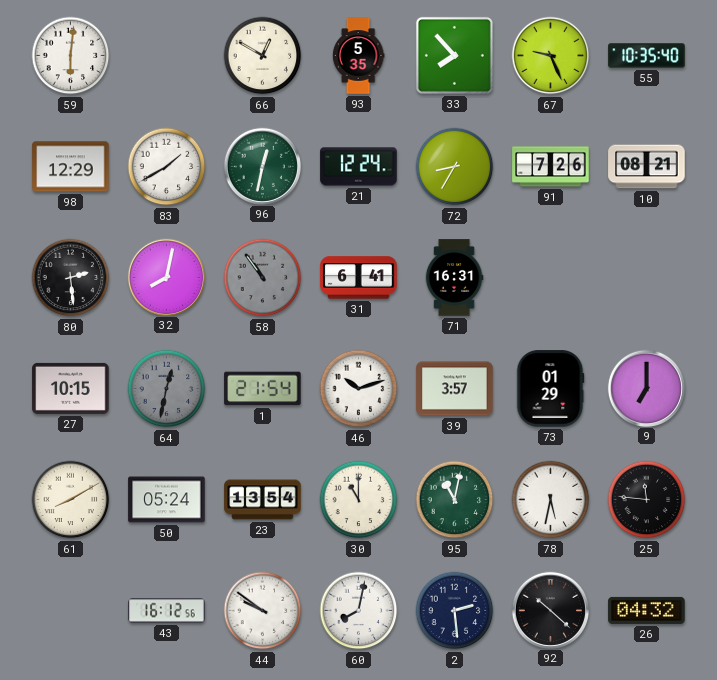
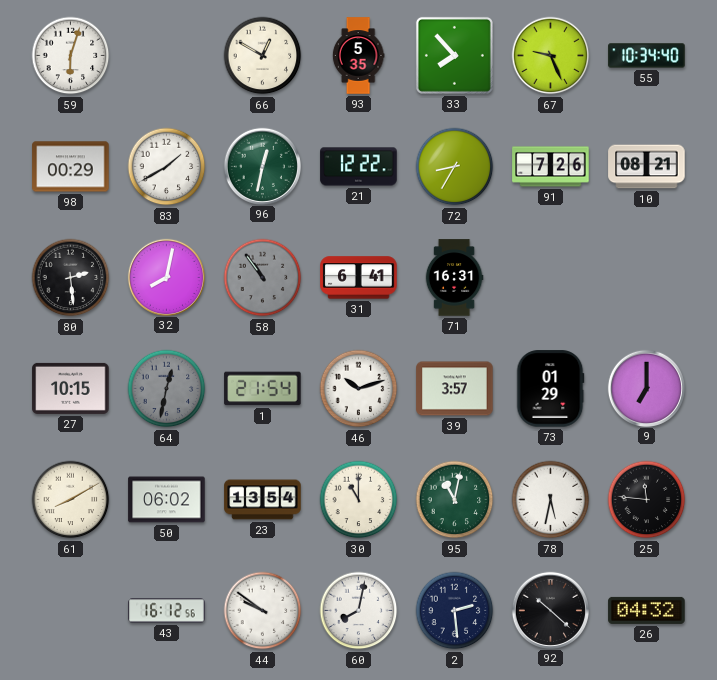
59: 6:01 -> 6:03 (71, 56)
55: 10:35 -> 10:34 (647, 56)
98: 12:29 -> 00:29 (71, 167)
21: 12:24 -> 12:22 (359, 167)
50: 05:24 -> 06:02 (167, 500)
